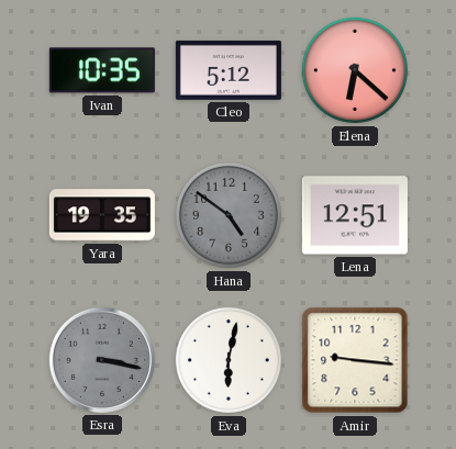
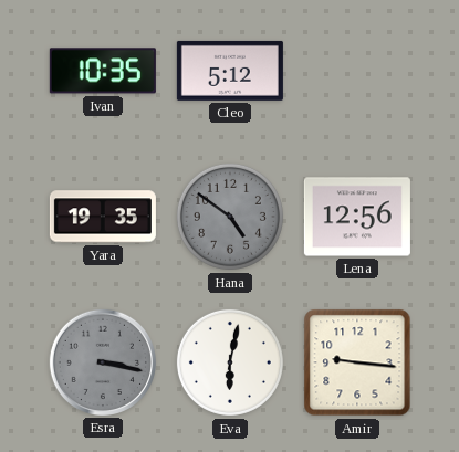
Elena: 6:22 -> none (355, 70)
Lena: 12:51 -> 12:56 (357, 217)
